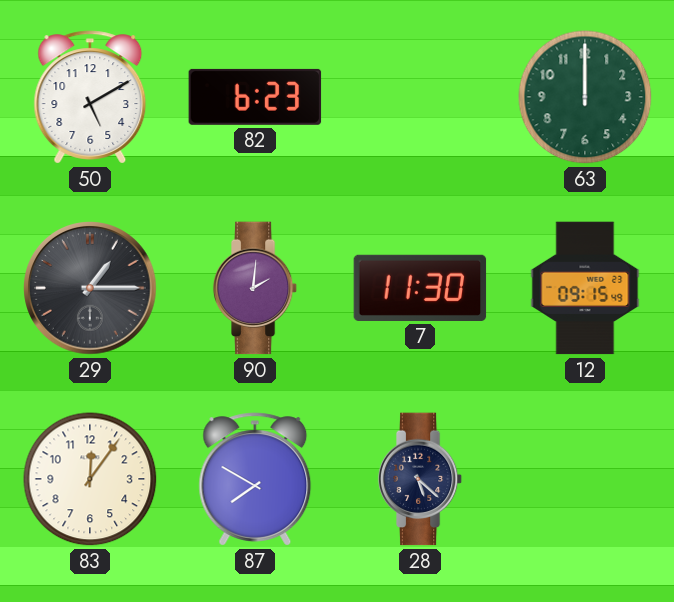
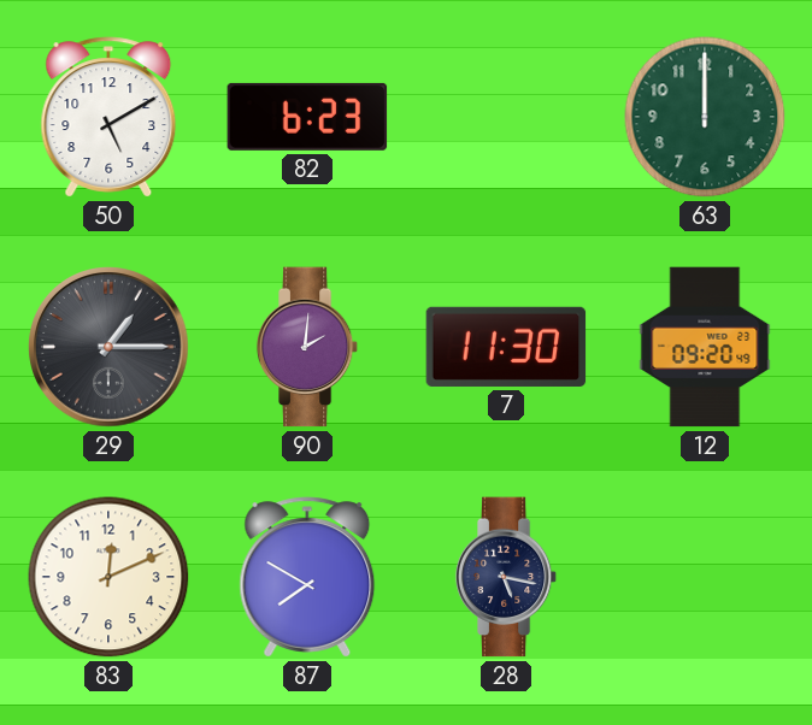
12: 09:15 -> 09:20 (705, 347)
83: 12:06 -> 12:11 (108, 577)
28: 5:22 -> 5:17 (506, 577)
